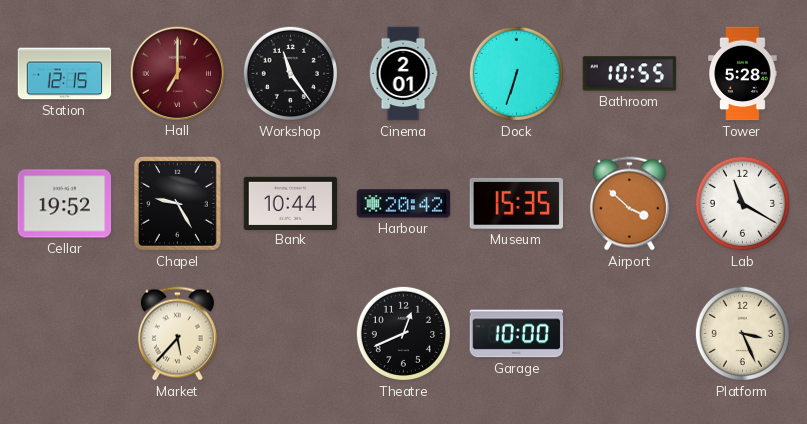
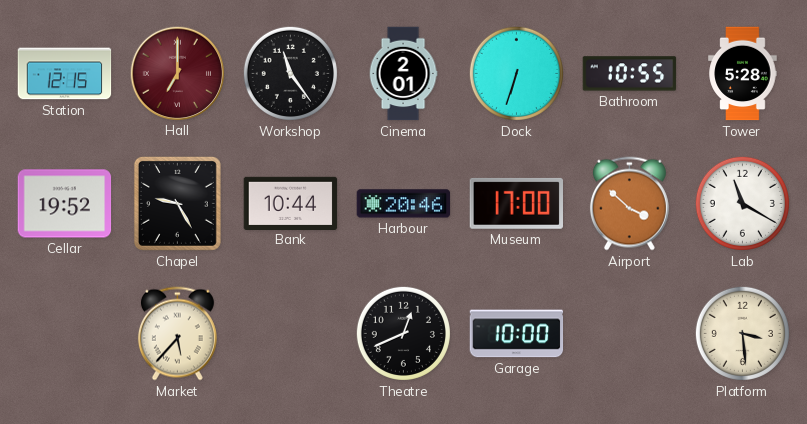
Harbour: 20:42 -> 20:46 (404, 204)
Museum: 15:35 -> 17:00 (516, 203)
Platform: 3:26 -> 3:29 (742, 333)
